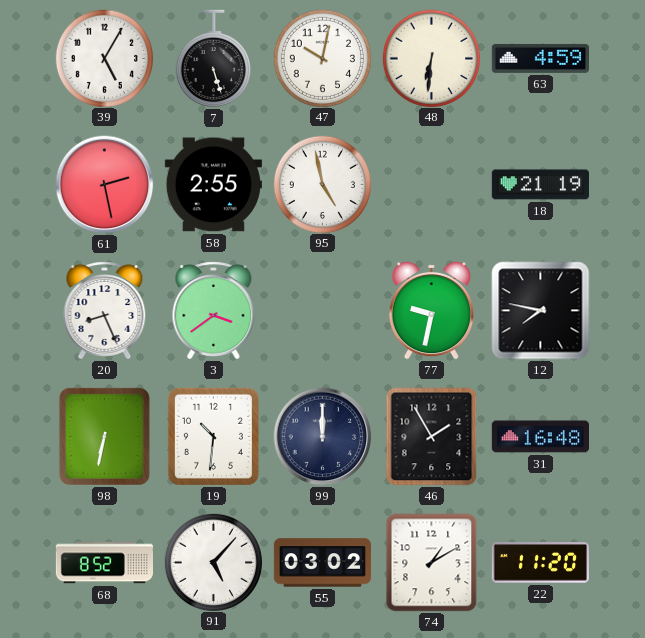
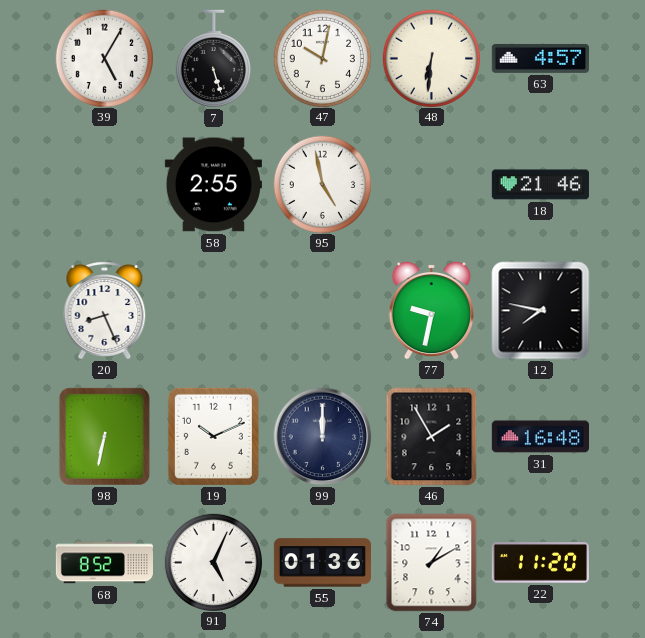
63: 4:59 -> 4:57 (540, 59)
61: 2:28 -> none (105, 185)
18: 21:19 -> 21:46 (540, 185)
3: 3:39 -> none (214, 311)
19: 10:31 -> 10:11 (213, 436)
91: 5:07 -> 5:04 (213, 562)
55: 03:02 -> 01:36 (322, 563)
